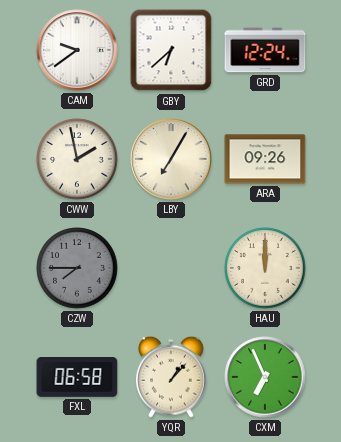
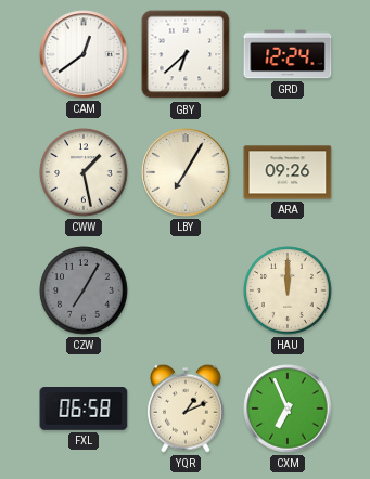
CAM: 9:39 -> 12:39 (84, 54)
CWW: 1:58 -> 1:28 (84, 172)
CZW: 7:45 -> 7:05 (84, 290)
YQR: 1:07 -> 1:11 (187, 409)
